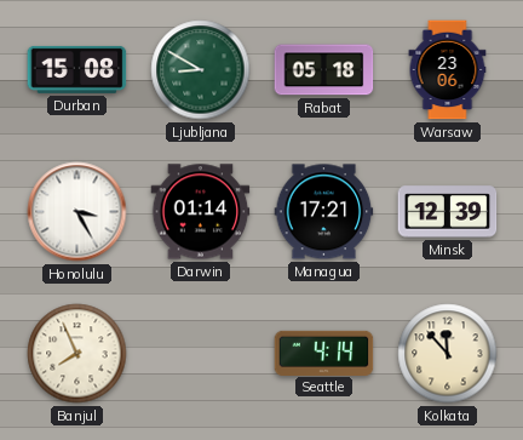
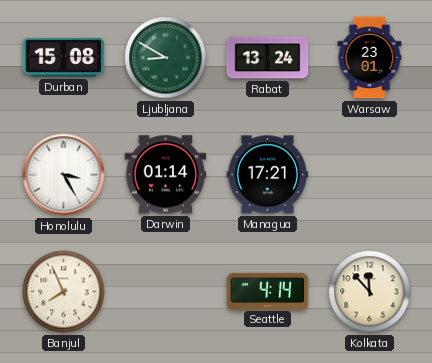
Rabat: 05:18 -> 13:24 (268, 58)
Warsaw: 23:06 -> 23:01 (370, 58)
Minsk: 12:39 -> none (448, 212)
